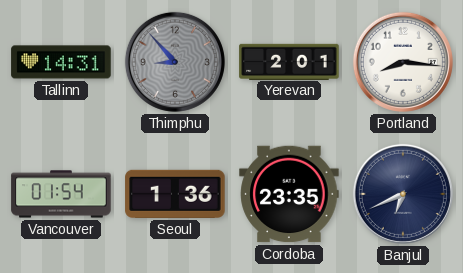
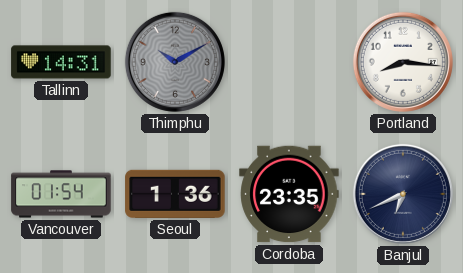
Thimphu: 8:53 -> 10:10 (175, 62)
Yerevan: 2:01 -> none (289, 61)
